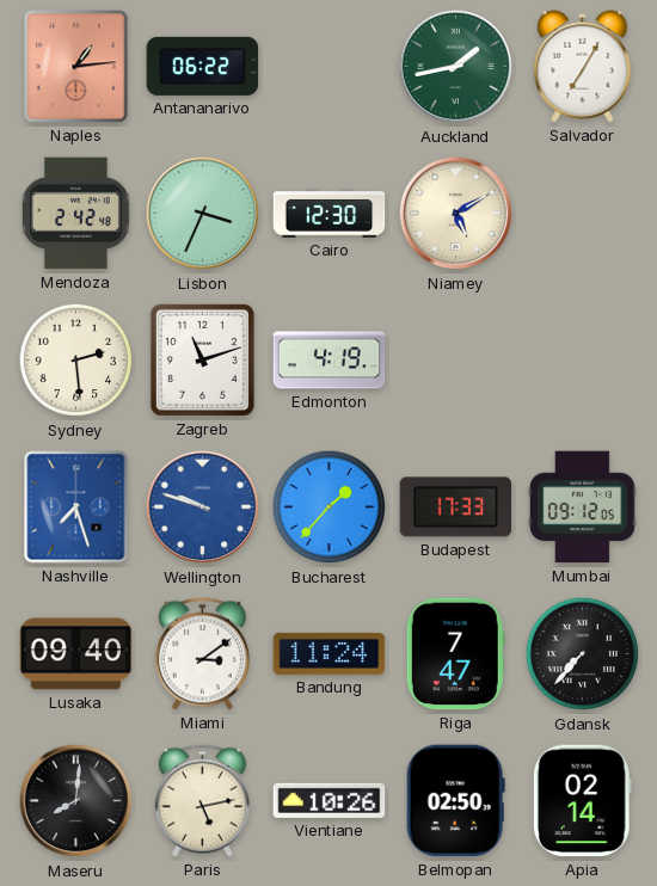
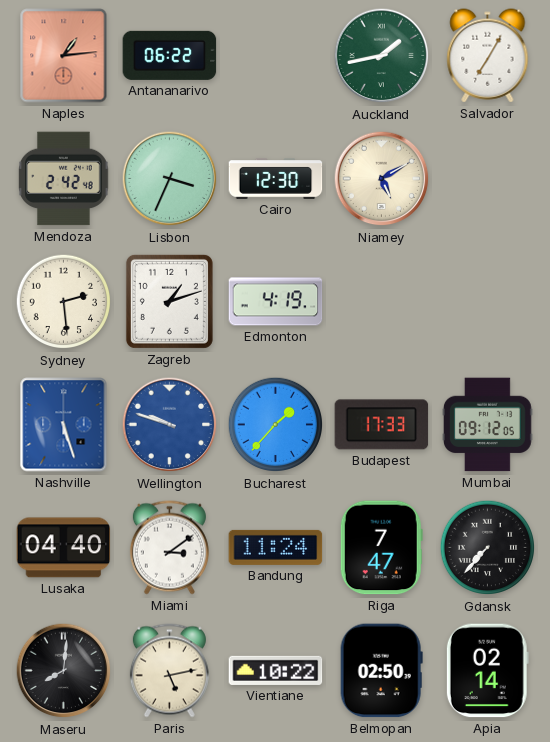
Zagreb: 11:12 -> 1:12 (169, 301)
Nashville: 7:27 -> 5:27 (64, 425)
Lusaka: 09:40 -> 04:40 (64, 548)
Vientiane: 10:26 -> 10:22 (276, 670)
